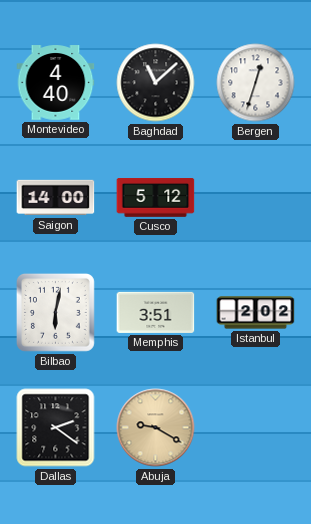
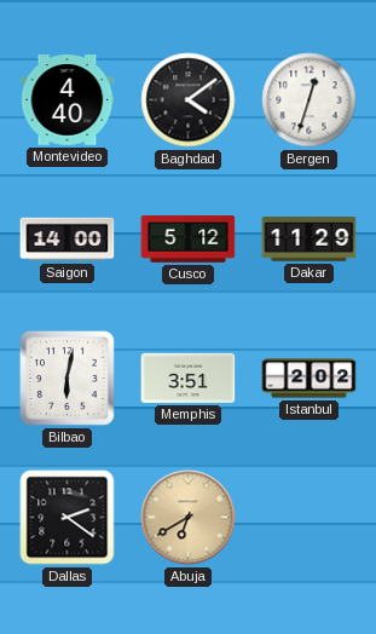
Baghdad: 11:08 -> 4:09 (189, 100)
Dakar: none -> 11:29 (310, 240)
Abuja: 9:20 -> 6:40 (189, 518)
